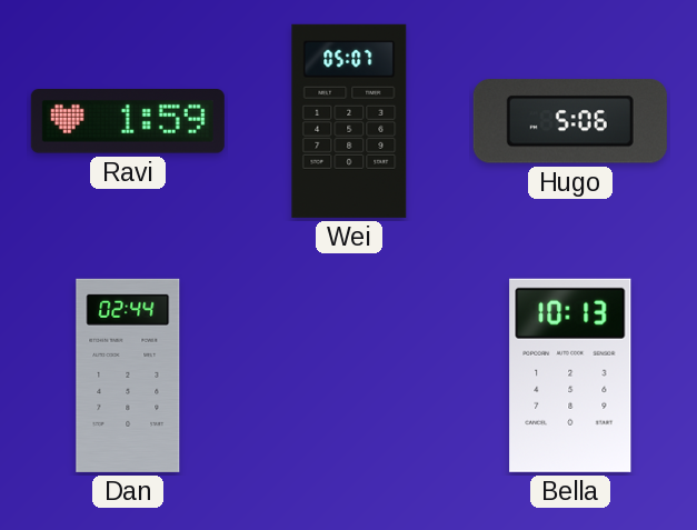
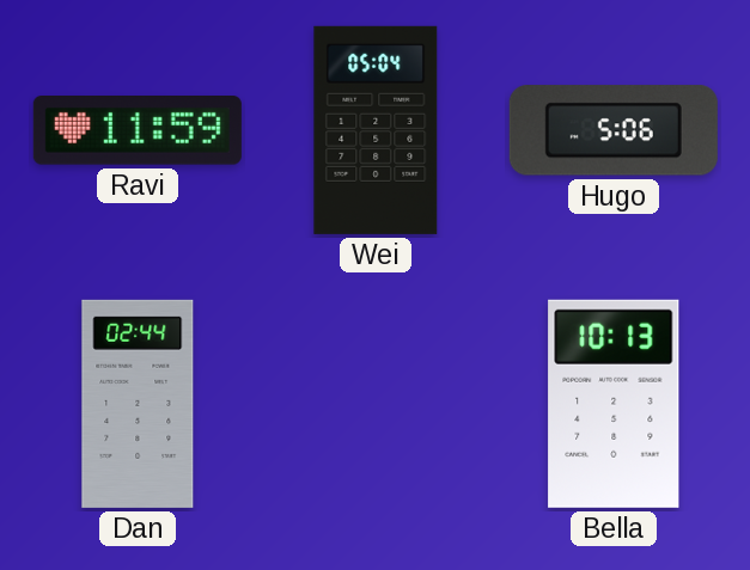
Ravi: 1:59 -> 11:59 (138, 131)
Wei: 05:07 -> 05:04 (376, 130)
